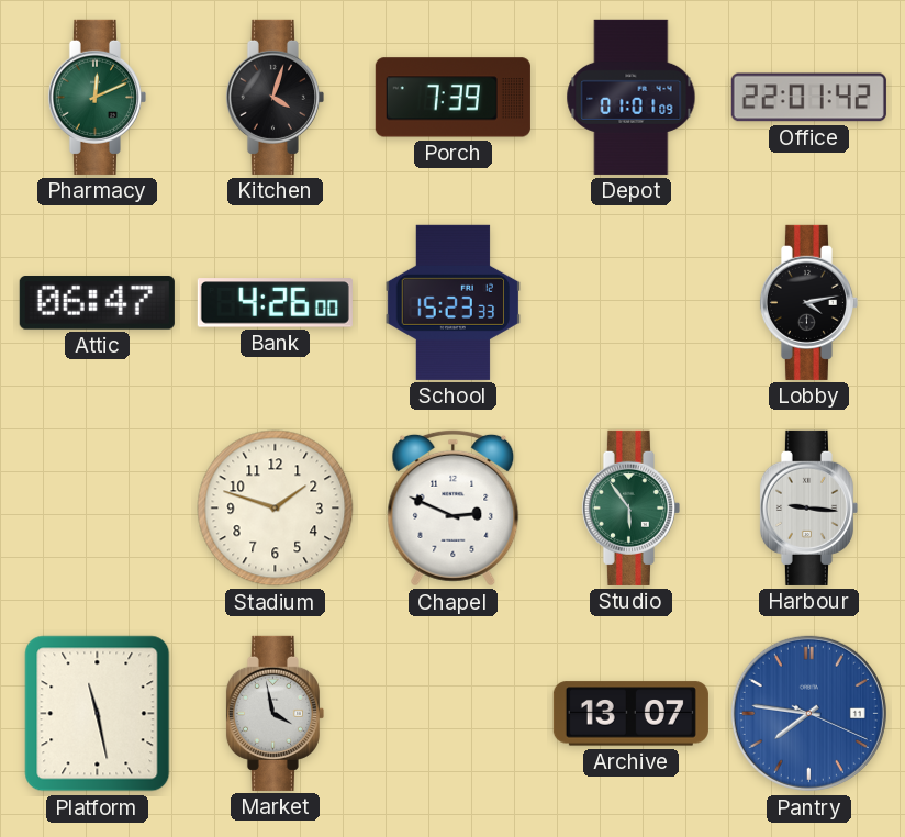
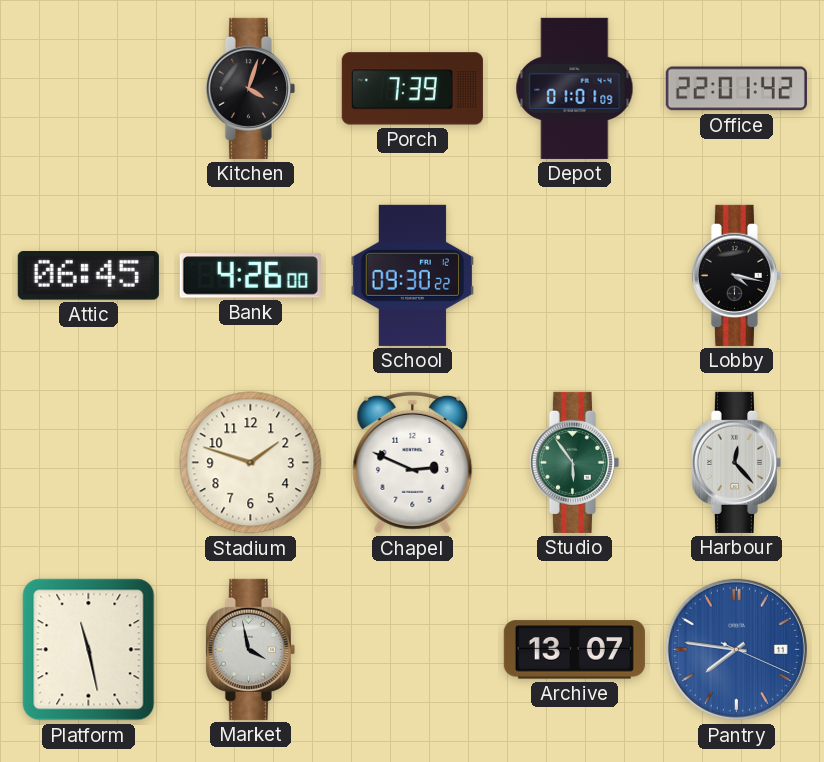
Pharmacy: 12:11 -> none (97, 97)
Attic: 06:47 -> 06:45 (88, 276)
School: 15:23 -> 09:30 (413, 275)
Lobby: 4:13 -> 4:17 (736, 275)
Harbour: 9:16 -> 12:23 (736, 462)
